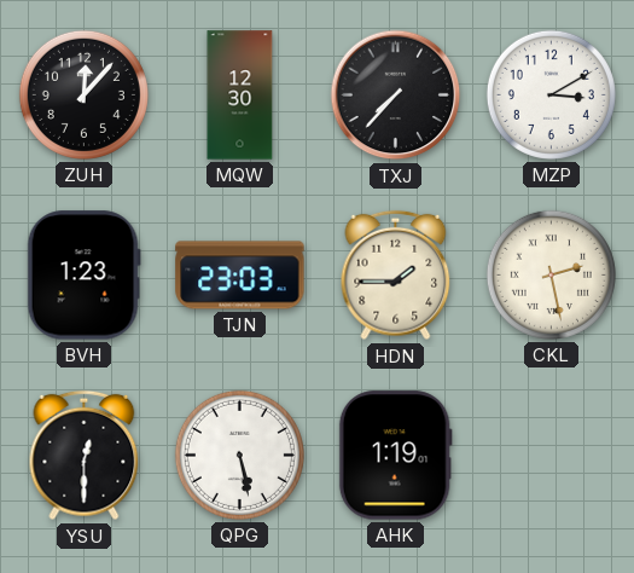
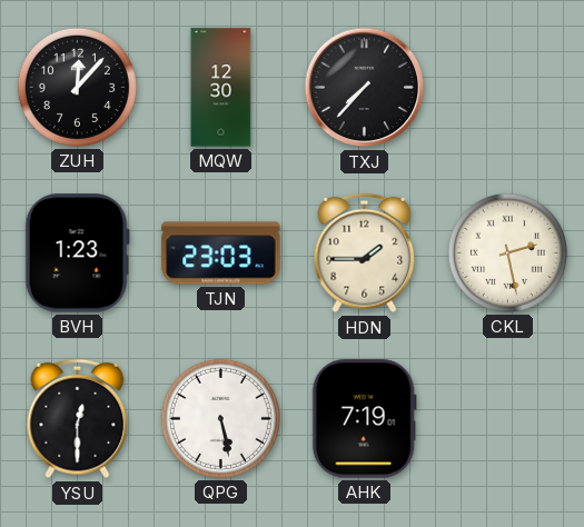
MZP: 3:10 -> none (551, 94)
AHK: 1:19 -> 7:19 (364, 419)
